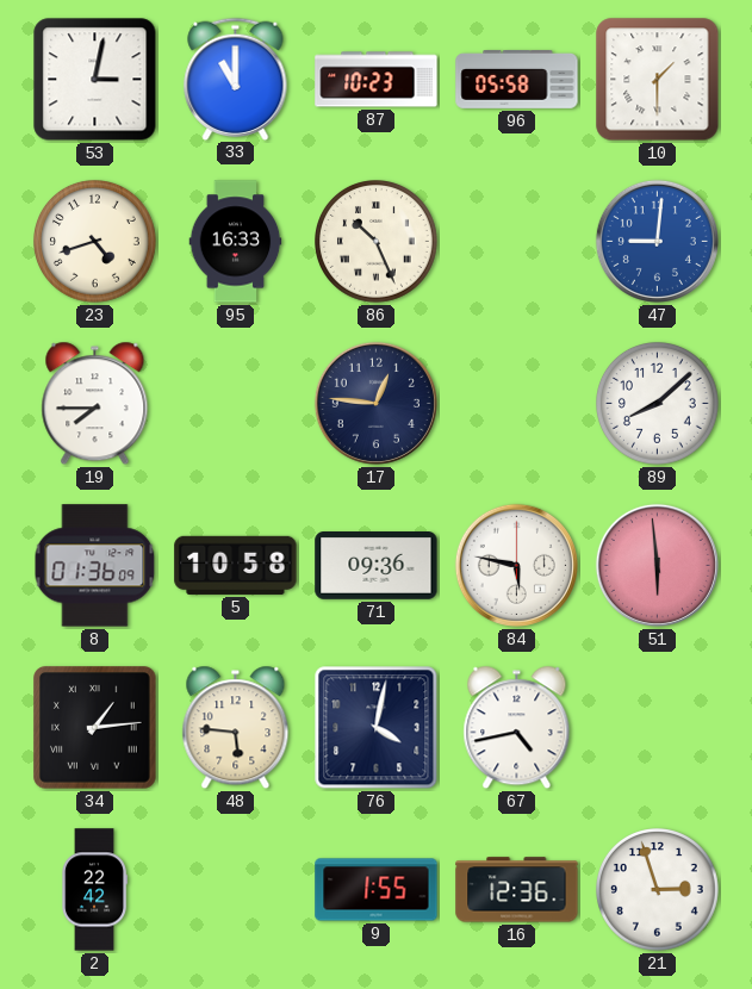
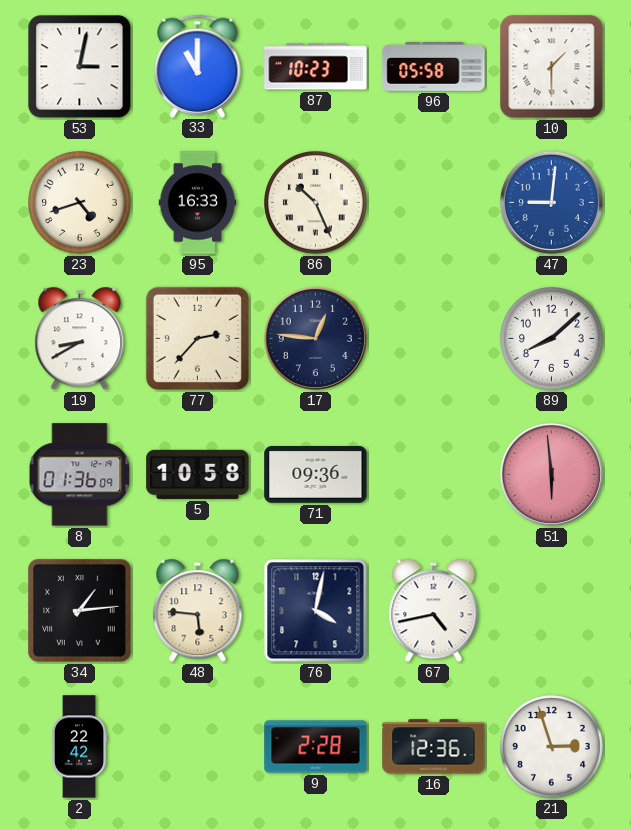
19: 7:45 -> 8:40 (80, 339)
77: none -> 2:37 (197, 338)
84: 5:47 -> none (516, 565)
9: 1:55 -> 2:28 (316, 747)
